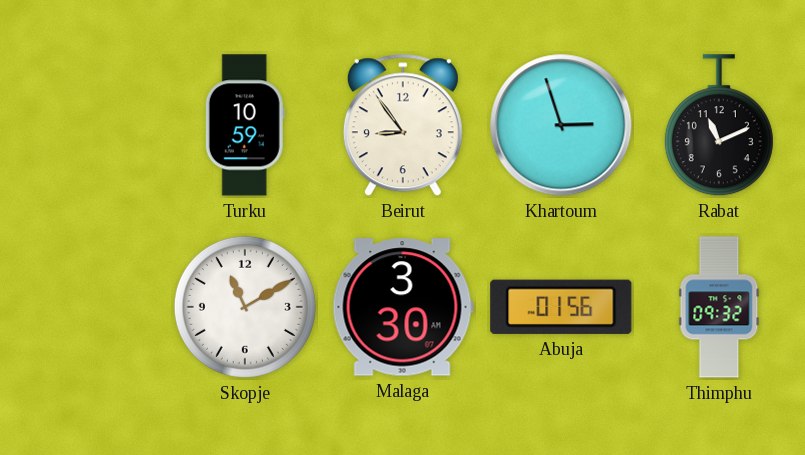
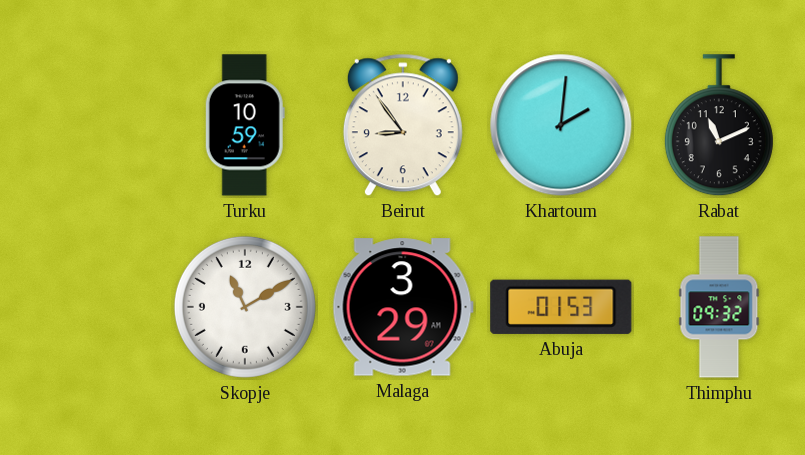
Khartoum: 2:57 -> 2:01 (561, 125)
Malaga: 3:30 -> 3:29 (403, 307)
Abuja: 01:56 -> 01:53 (561, 307)
